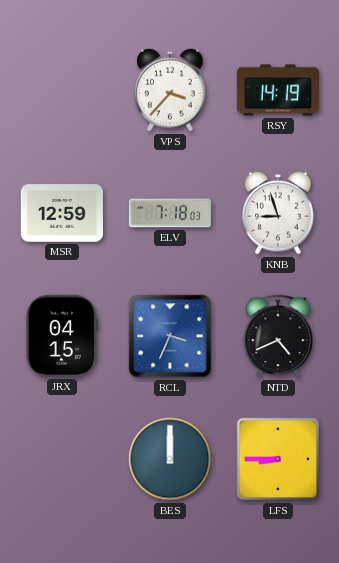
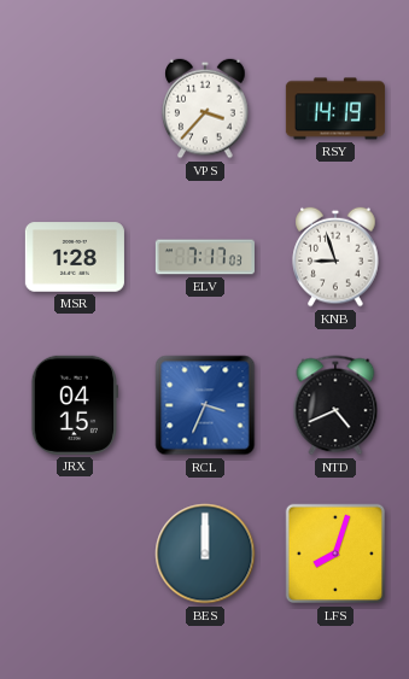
MSR: 12:59 -> 1:28 (75, 257)
ELV: 7:18 -> 7:17 (205, 257)
LFS: 8:45 -> 8:03 (335, 554)
